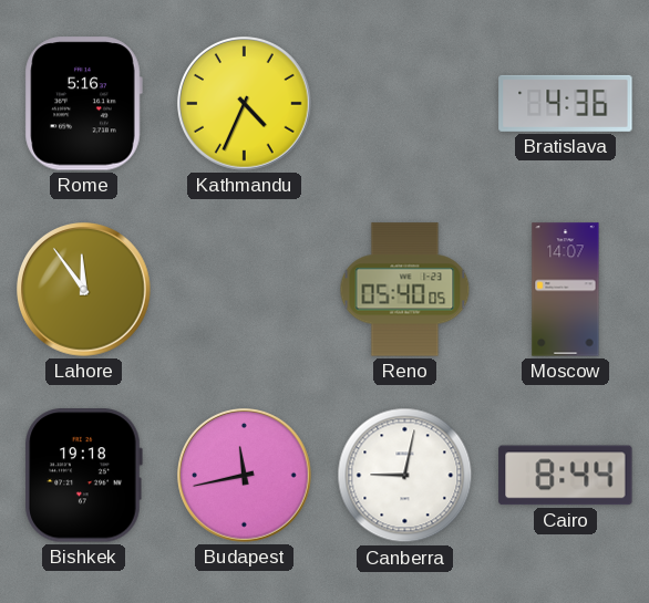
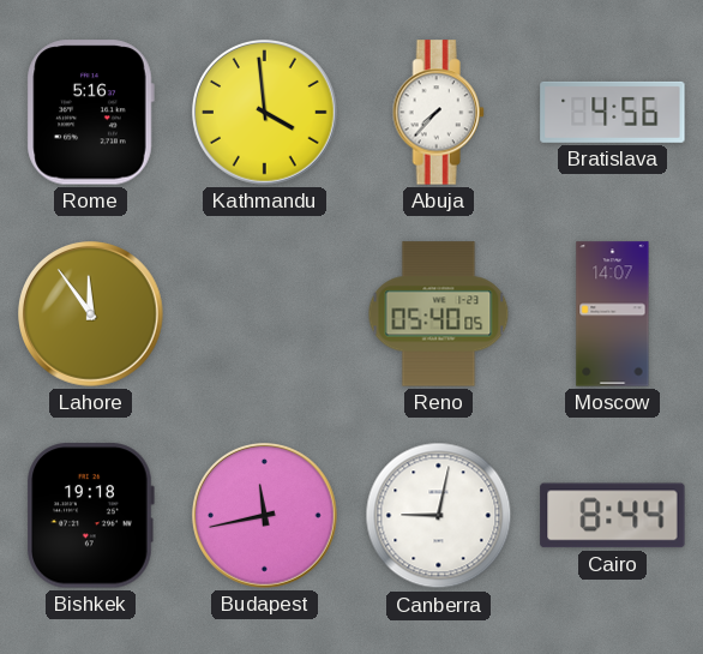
Kathmandu: 4:34 -> 3:59 (265, 113)
Abuja: none -> 7:37 (438, 113)
Bratislava: 4:36 -> 4:56 (613, 112)
